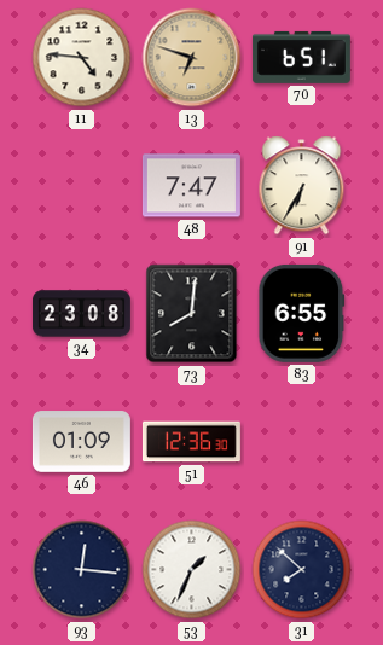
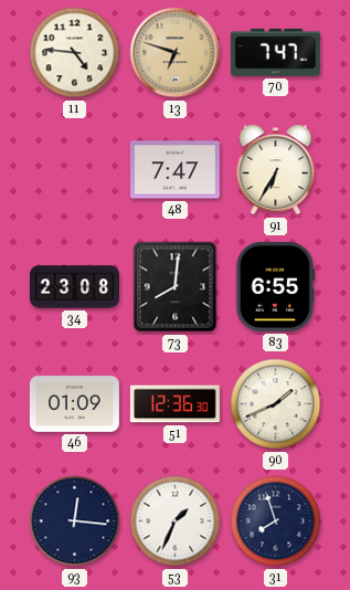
70: 6:51 -> 7:47 (275, 52)
90: none -> 1:41 (276, 404)
31: 7:52 -> 7:57 (276, 521)
